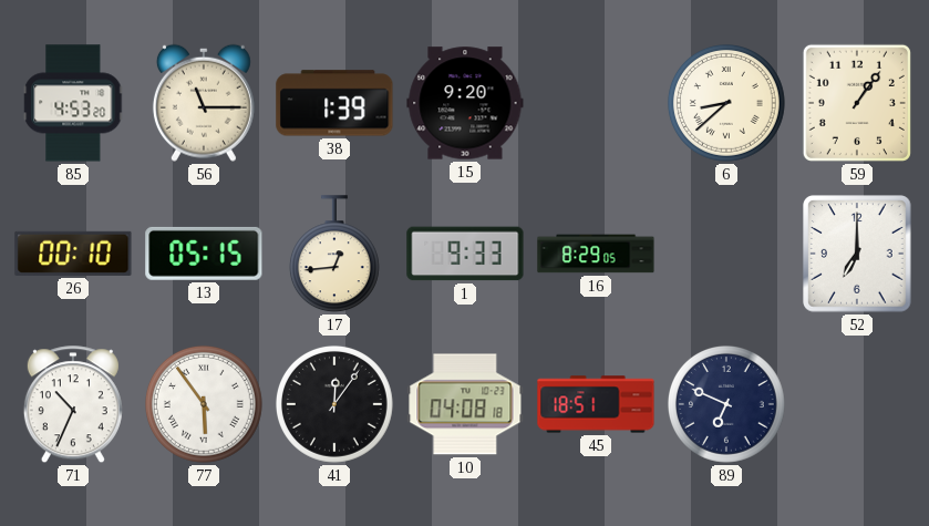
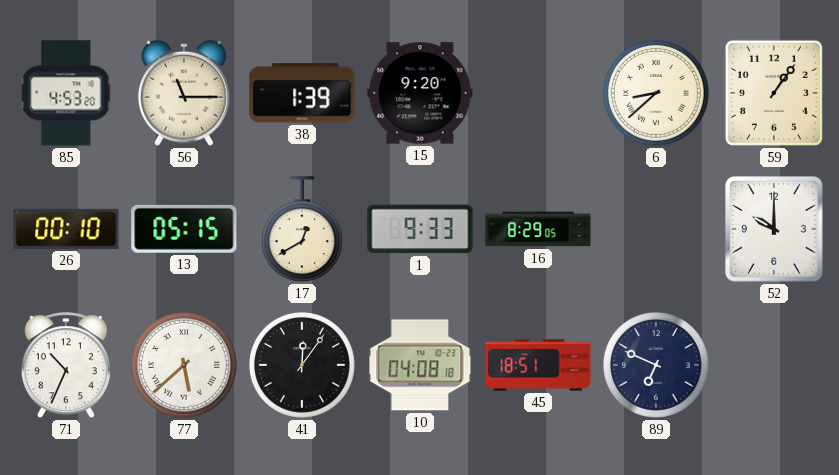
17: 12:44 -> 12:40 (302, 230)
52: 7:00 -> 10:00 (774, 229)
77: 5:54 -> 5:38 (184, 365)
